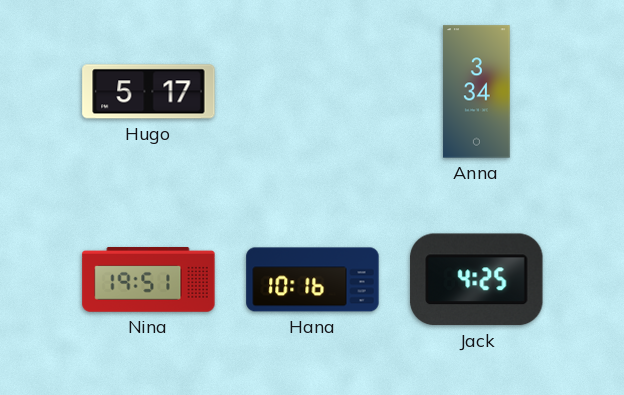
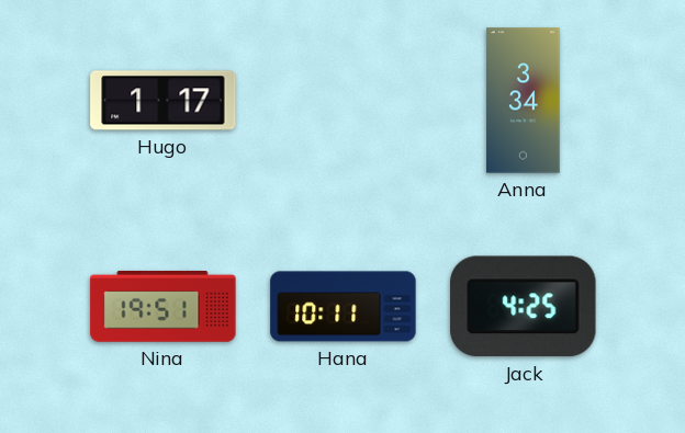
Hugo: 5:17 -> 1:17 (164, 101)
Hana: 10:16 -> 10:11 (344, 307)
